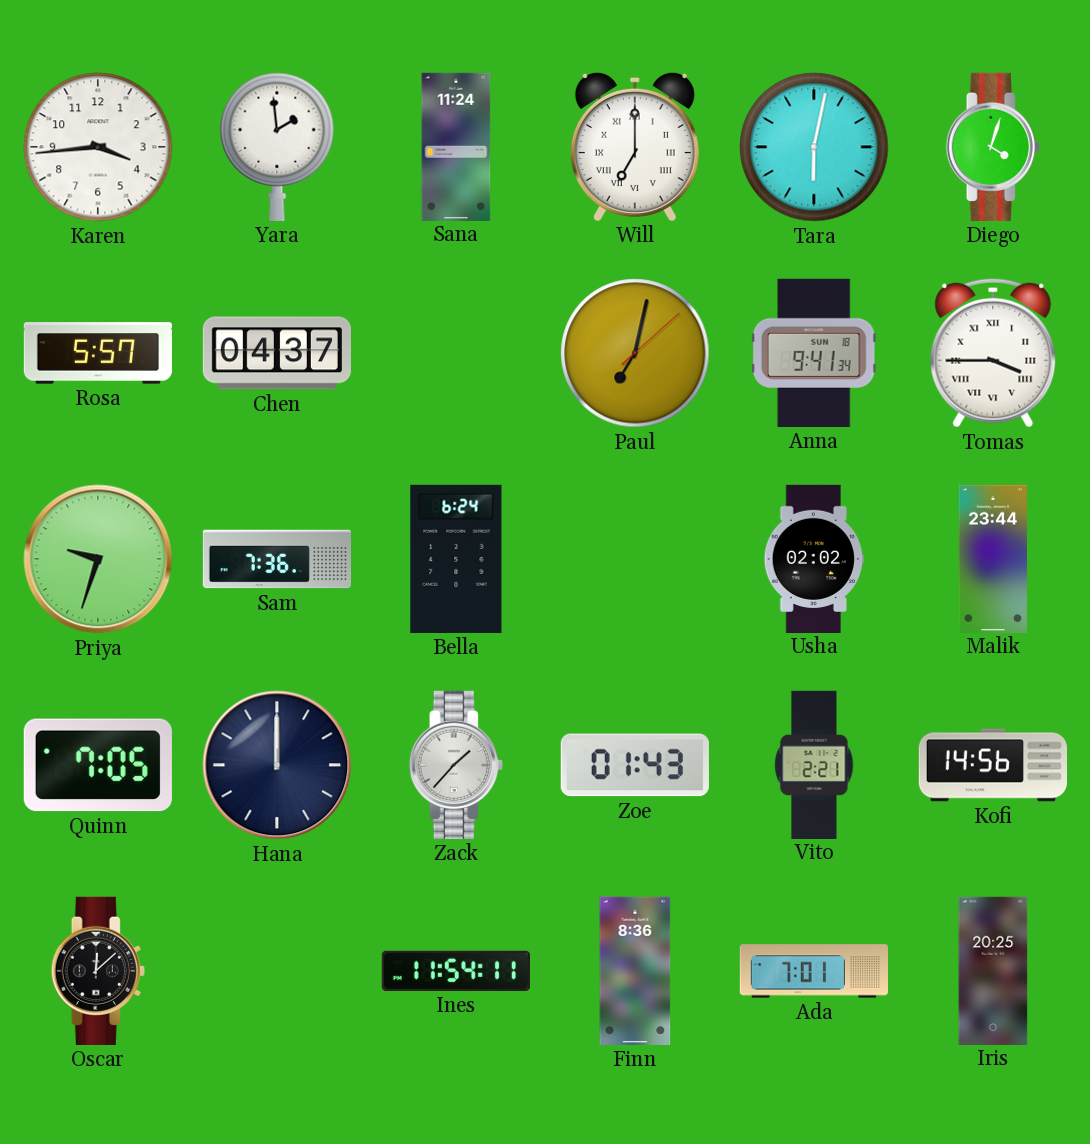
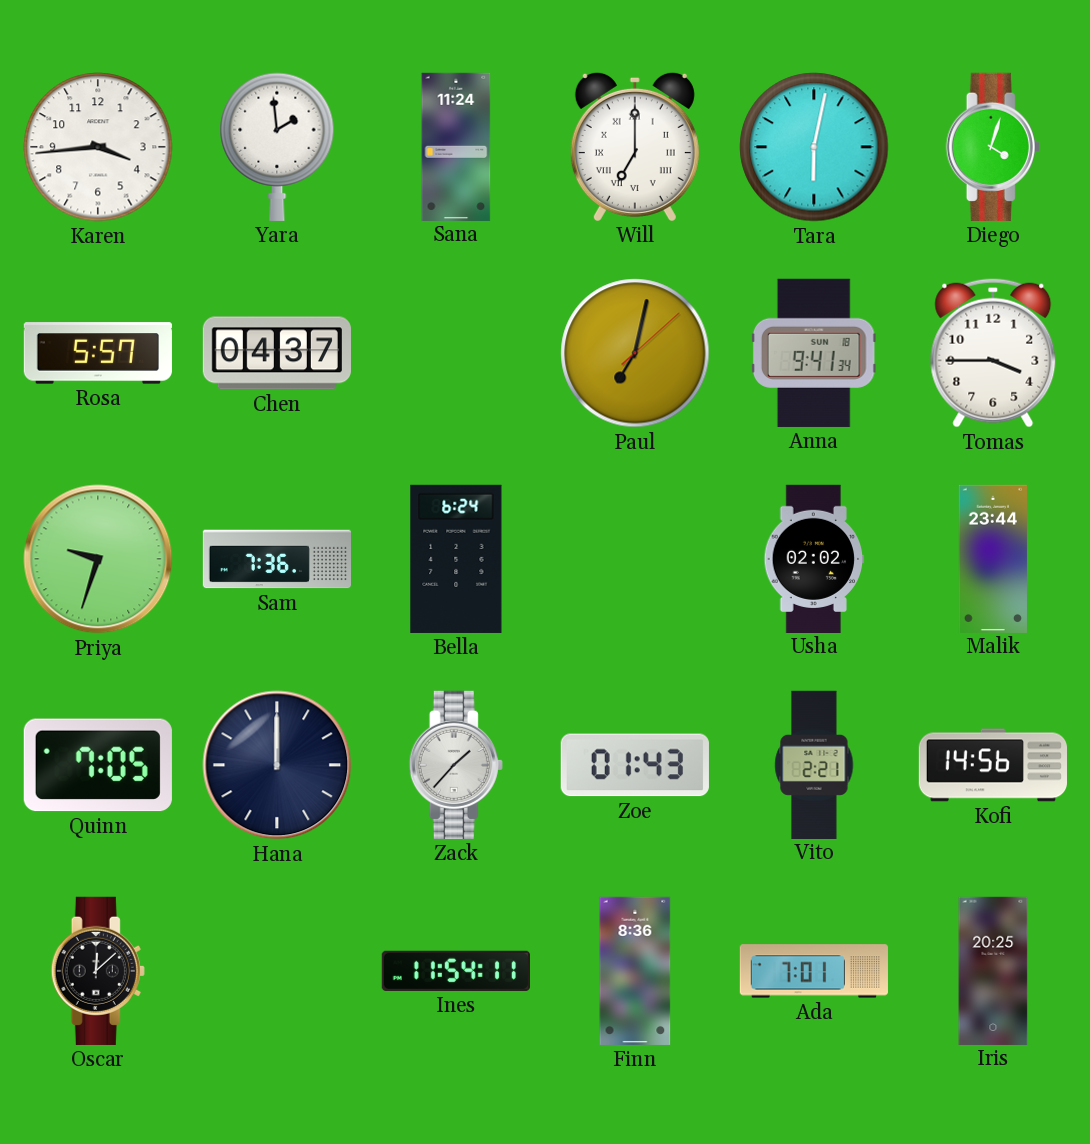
Tomas numerals: Roman -> Arabic (993, 353)
